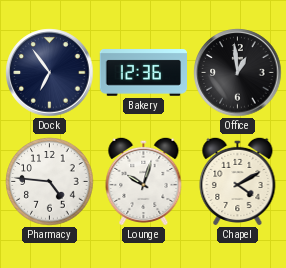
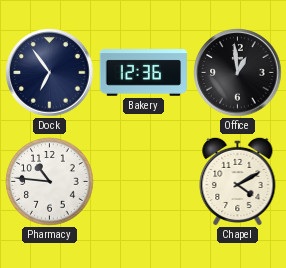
Pharmacy: 4:46 -> 10:46 (50, 182)
Lounge: 10:03 -> none (144, 181)
